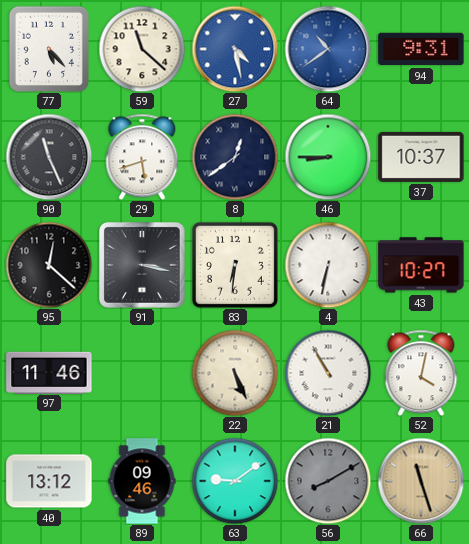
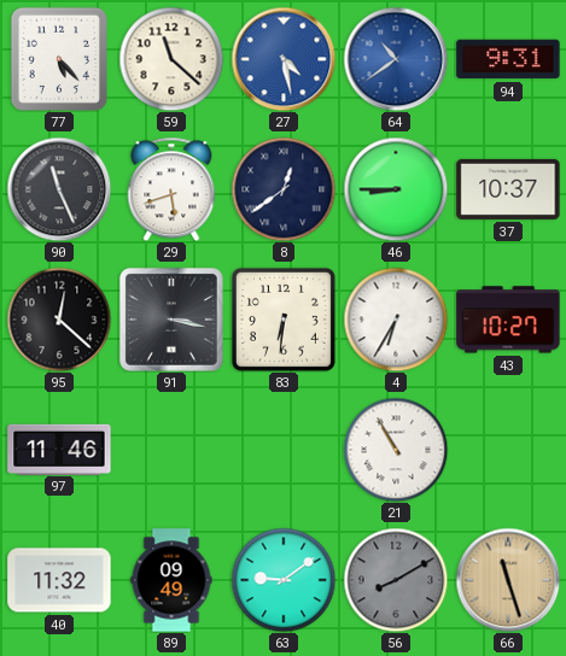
4: 6:32 -> 6:35 (396, 320)
22: 5:26 -> none (235, 373)
52: 4:02 -> none (421, 373)
40: 13:12 -> 11:32 (59, 580)
89: 09:46 -> 09:49 (171, 580)
